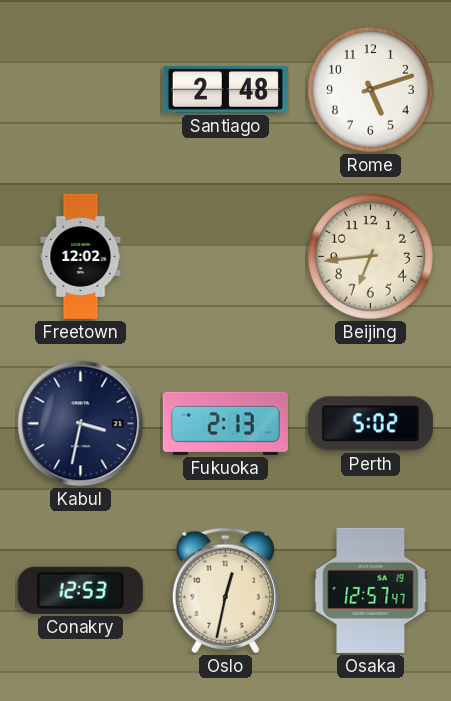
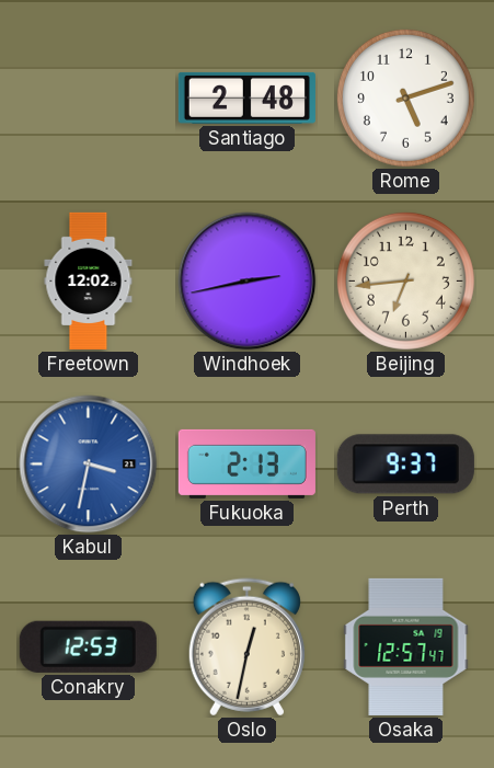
Windhoek: none -> 2:43 (248, 282)
Kabul dial: navy -> blue (89, 465)
Perth: 5:02 -> 9:37 (405, 465)
